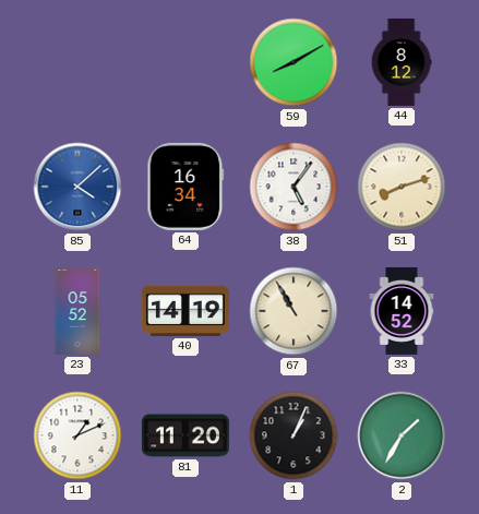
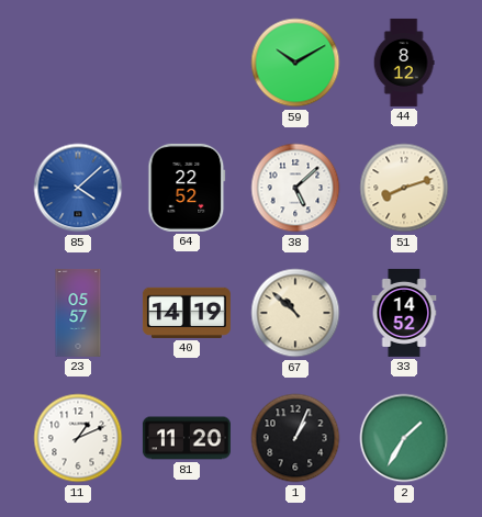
59: 8:10 -> 10:10 (295, 63)
64: 16:34 -> 22:52 (187, 188)
38: 5:06 -> 5:08 (295, 188)
23: 05:52 -> 05:57 (78, 313)
67: 10:55 -> 10:52 (295, 313)
